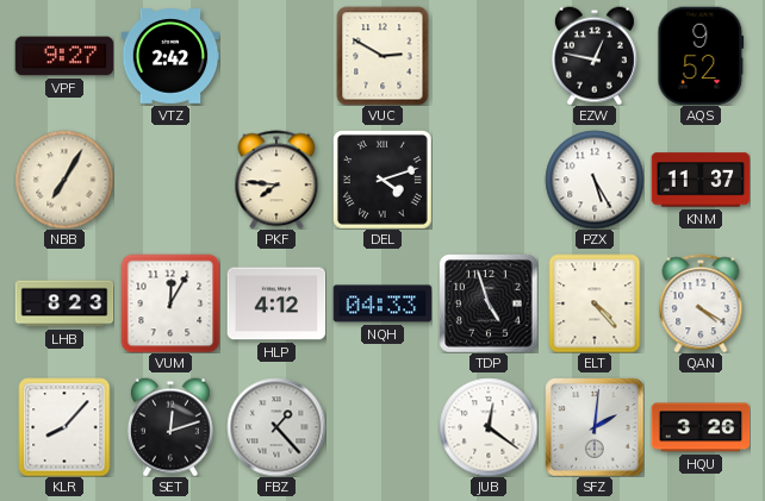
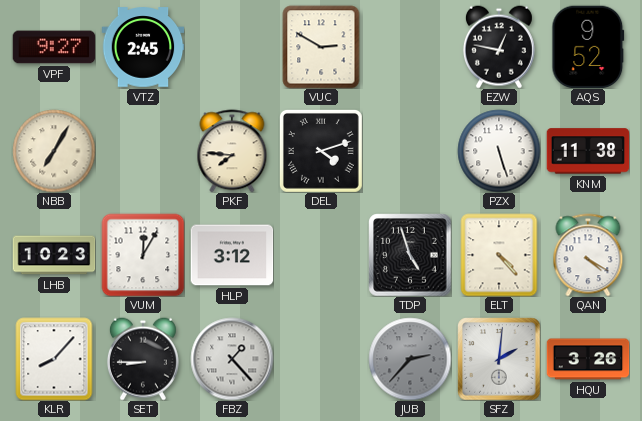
VTZ: 2:42 -> 2:45 (143, 47)
PZX: 5:25 -> 5:27 (499, 151)
KNM: 11:37 -> 11:38 (588, 151)
LHB: 8:23 -> 10:23 (54, 255)
HLP: 4:12 -> 3:12 (232, 255)
NQH: 04:33 -> none (382, 303)
SET: 12:12 -> 8:45 (143, 359)
JUB: 12:21 -> 2:37 (410, 359)
JUB dial: white -> grey (410, 359)
